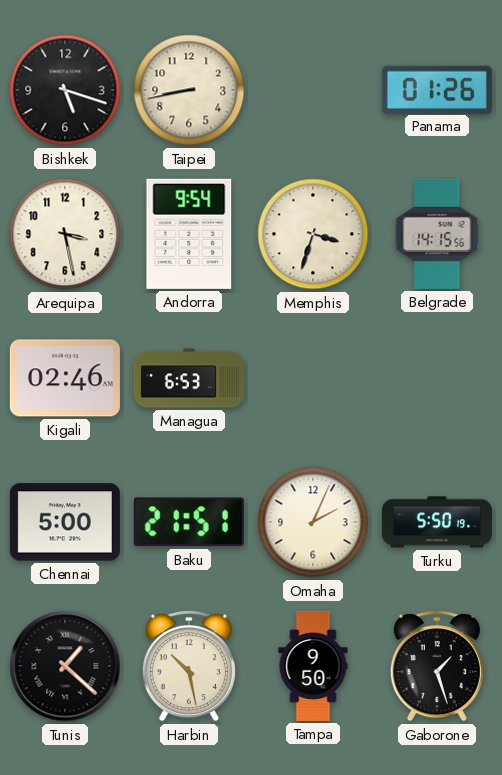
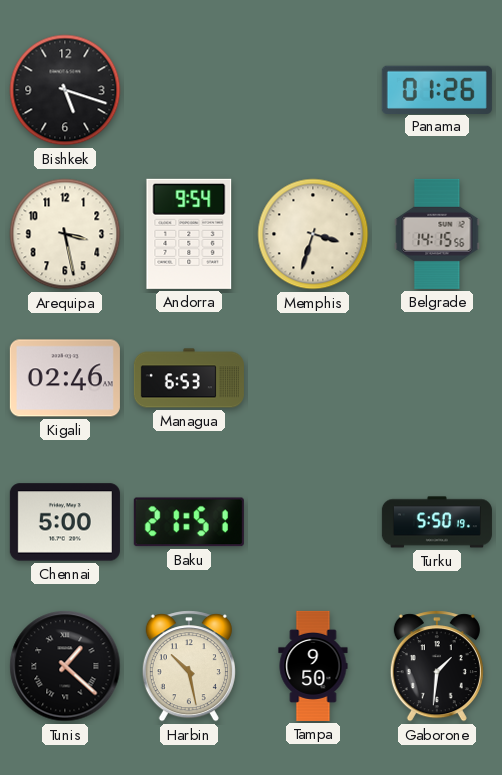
Taipei: 8:43 -> none (189, 90)
Omaha: 2:04 -> none (313, 522)
Gaborone: 1:27 -> 1:31 (437, 666)
